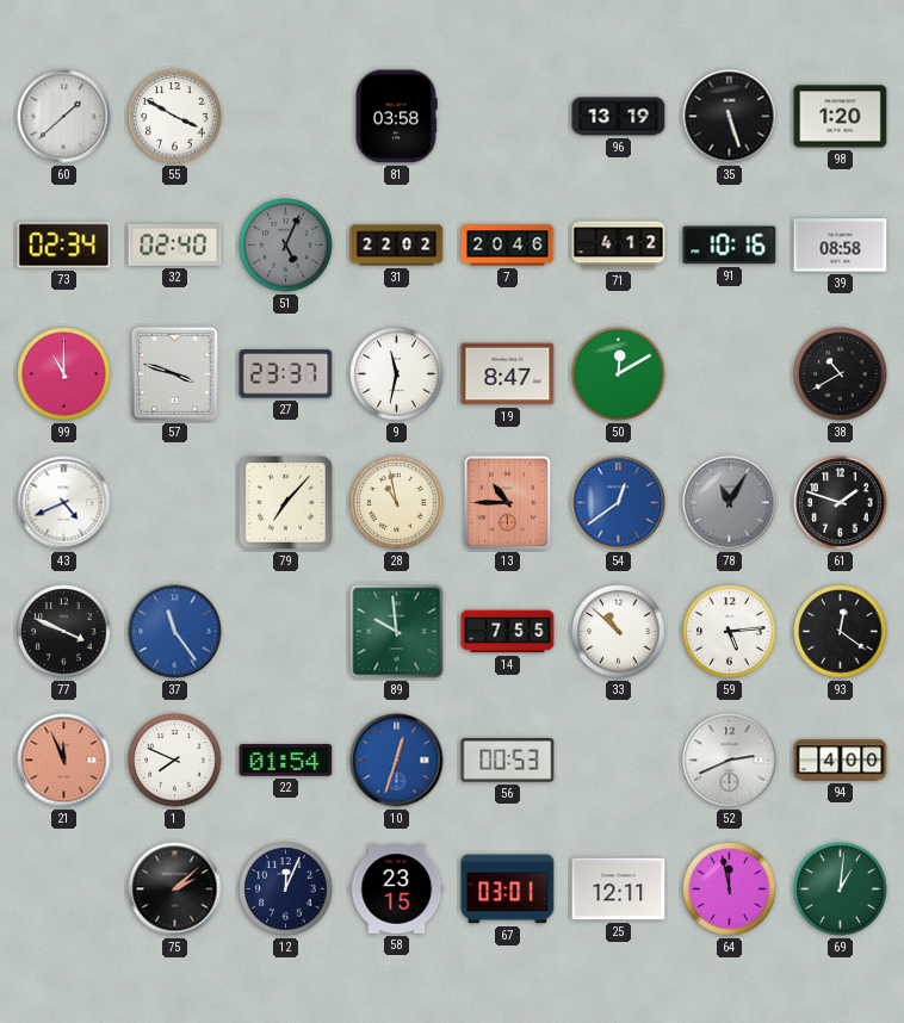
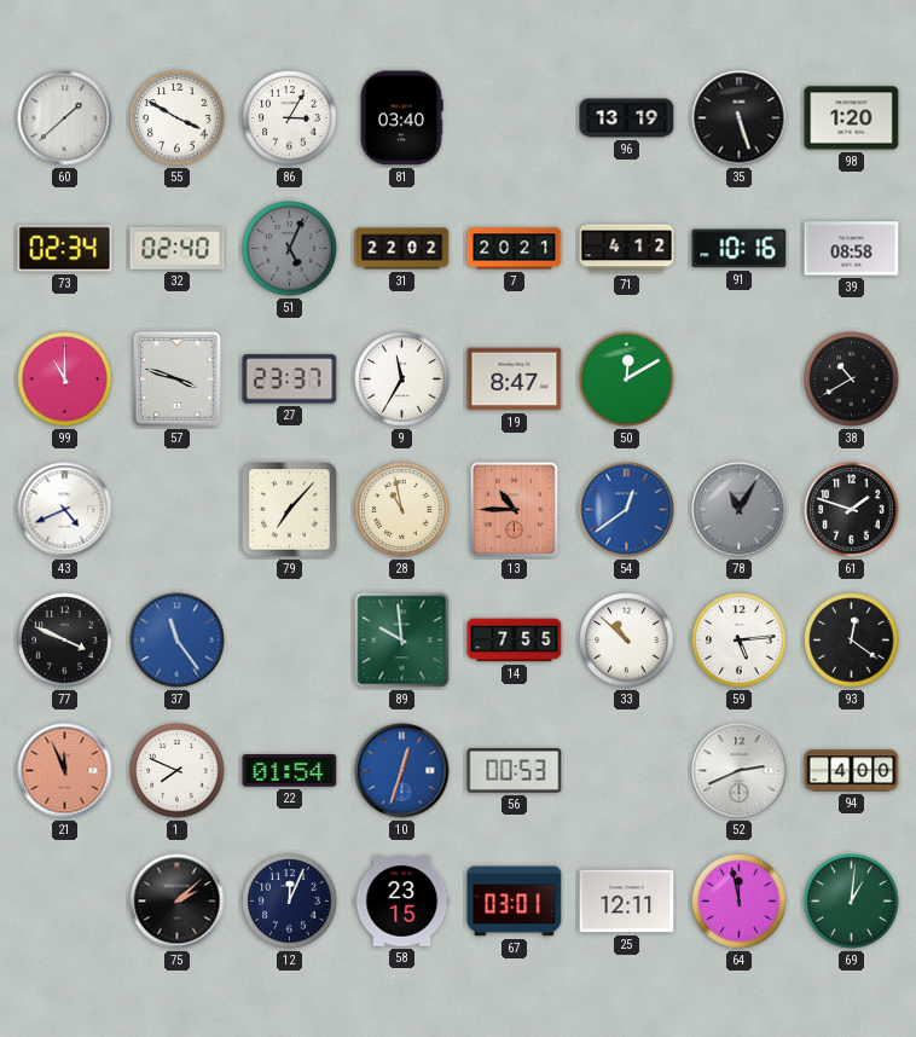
86: none -> 3:05 (290, 118)
81: 03:58 -> 03:40 (401, 118)
7: 20:46 -> 20:21 (515, 249)
9: 11:32 -> 11:35 (402, 380)
